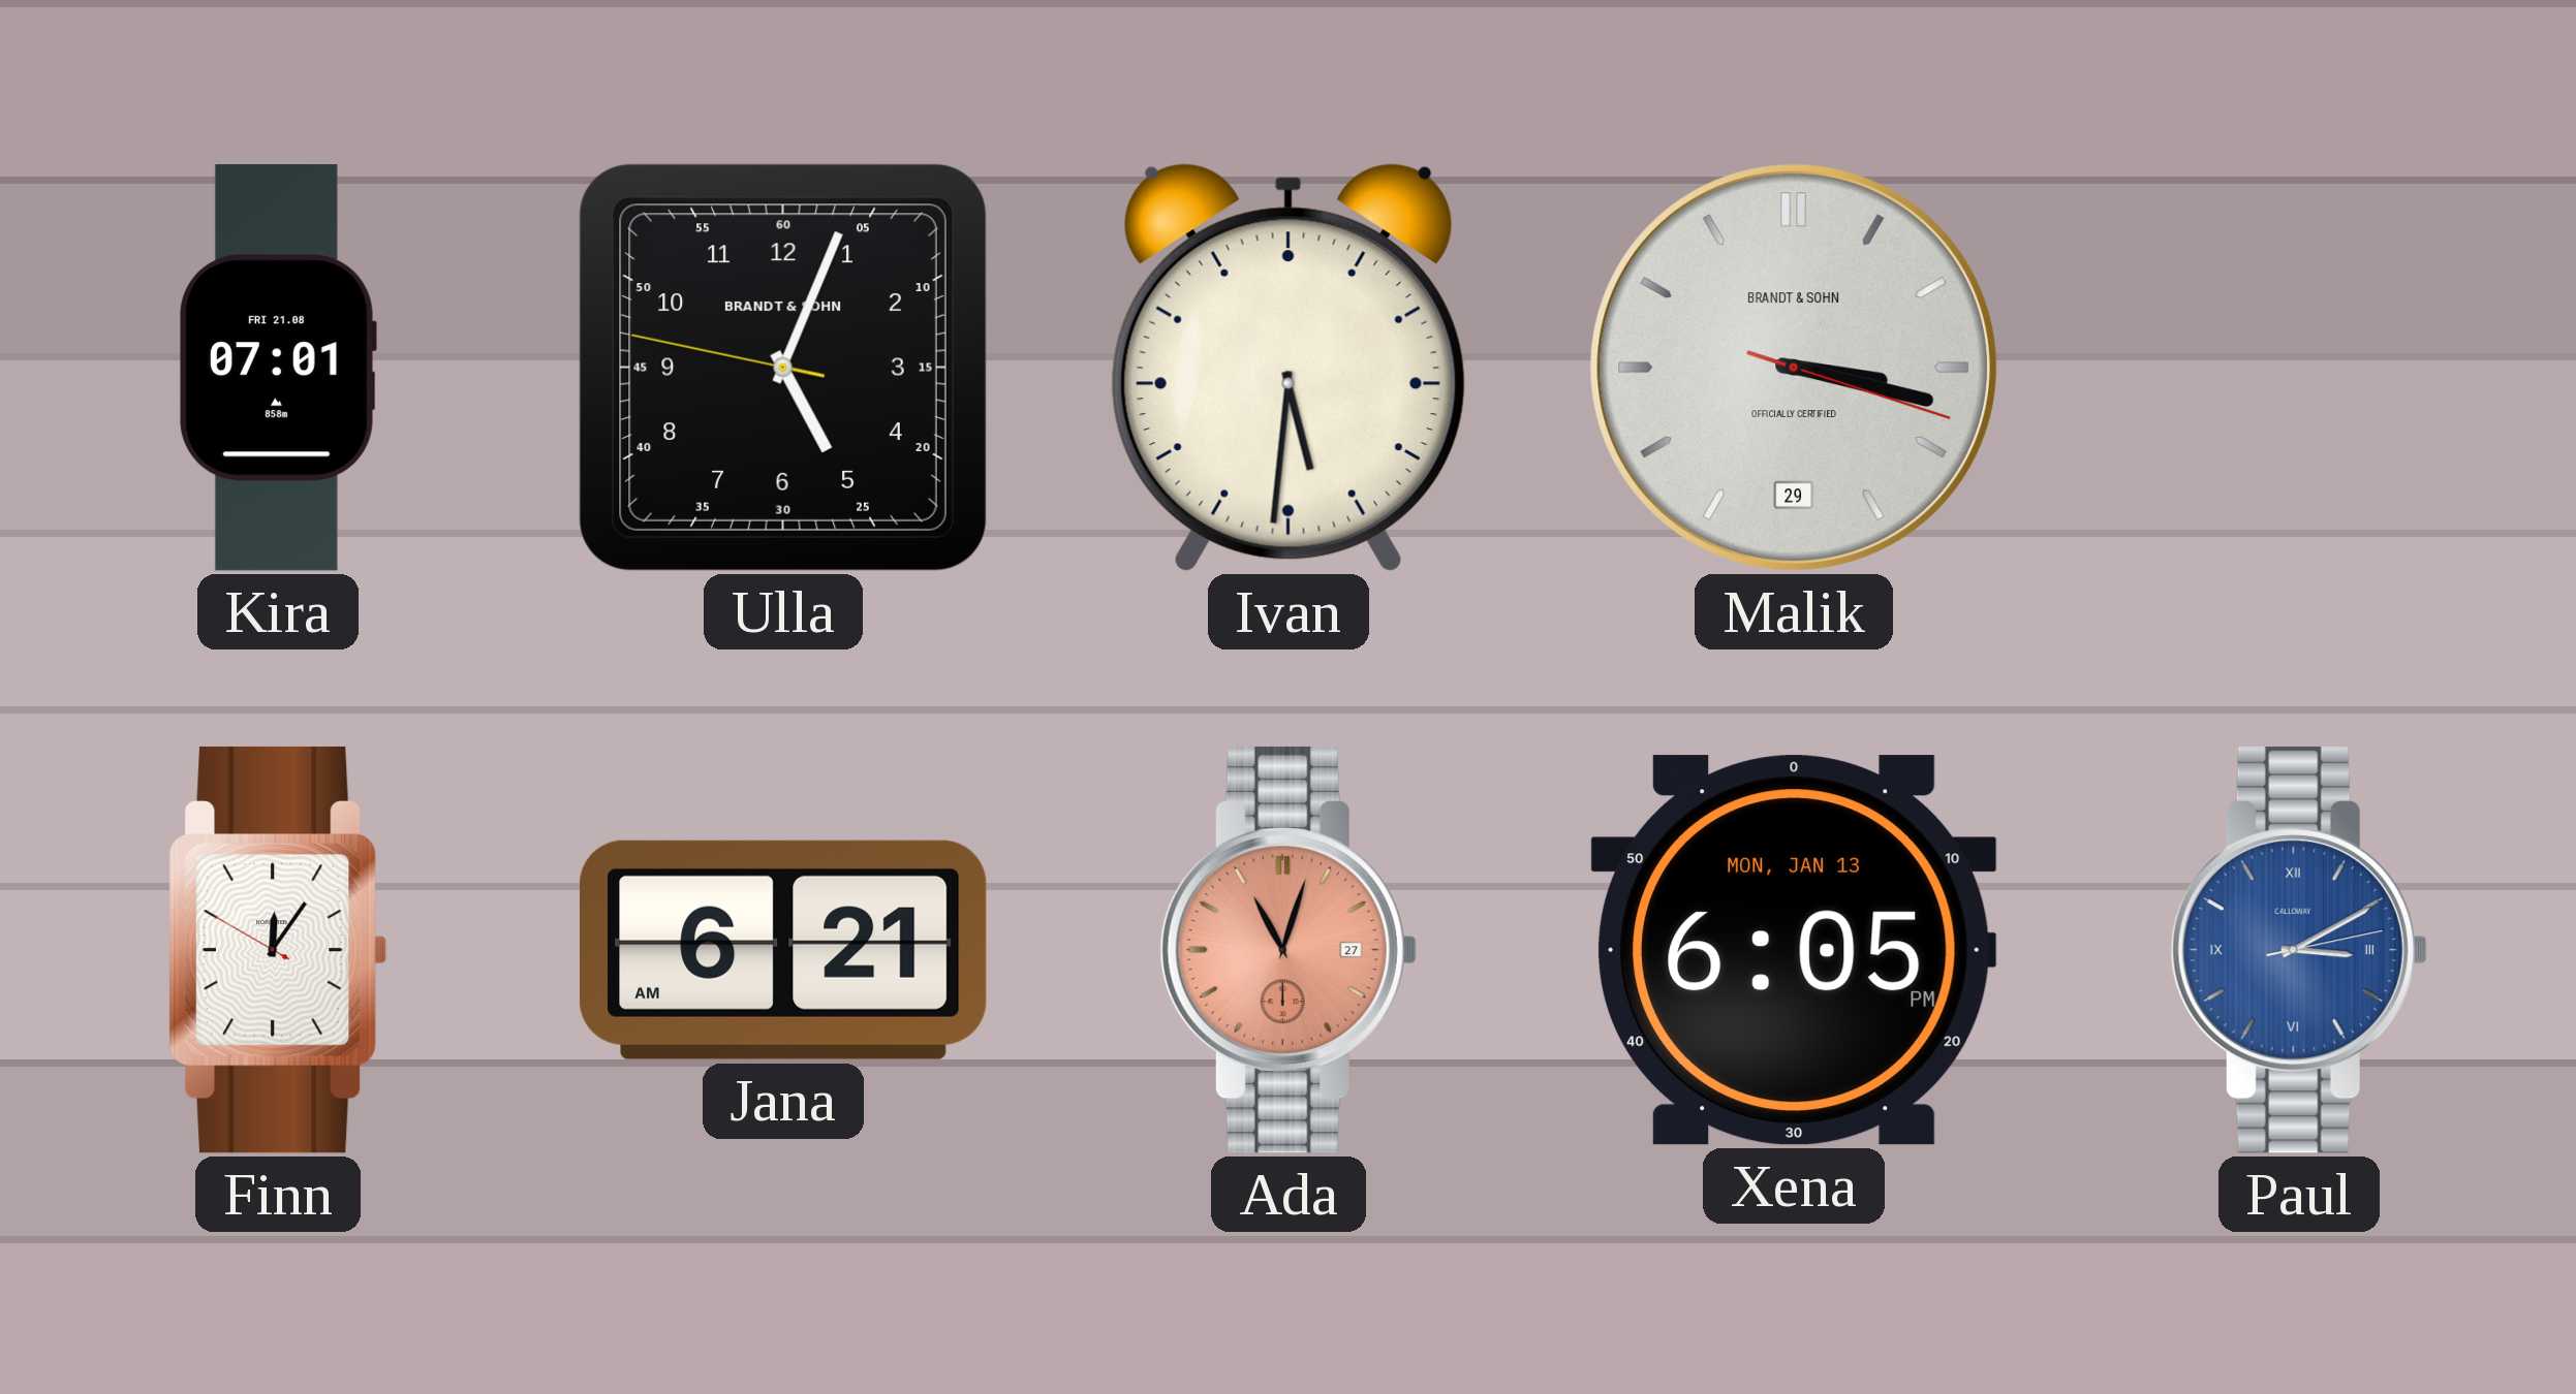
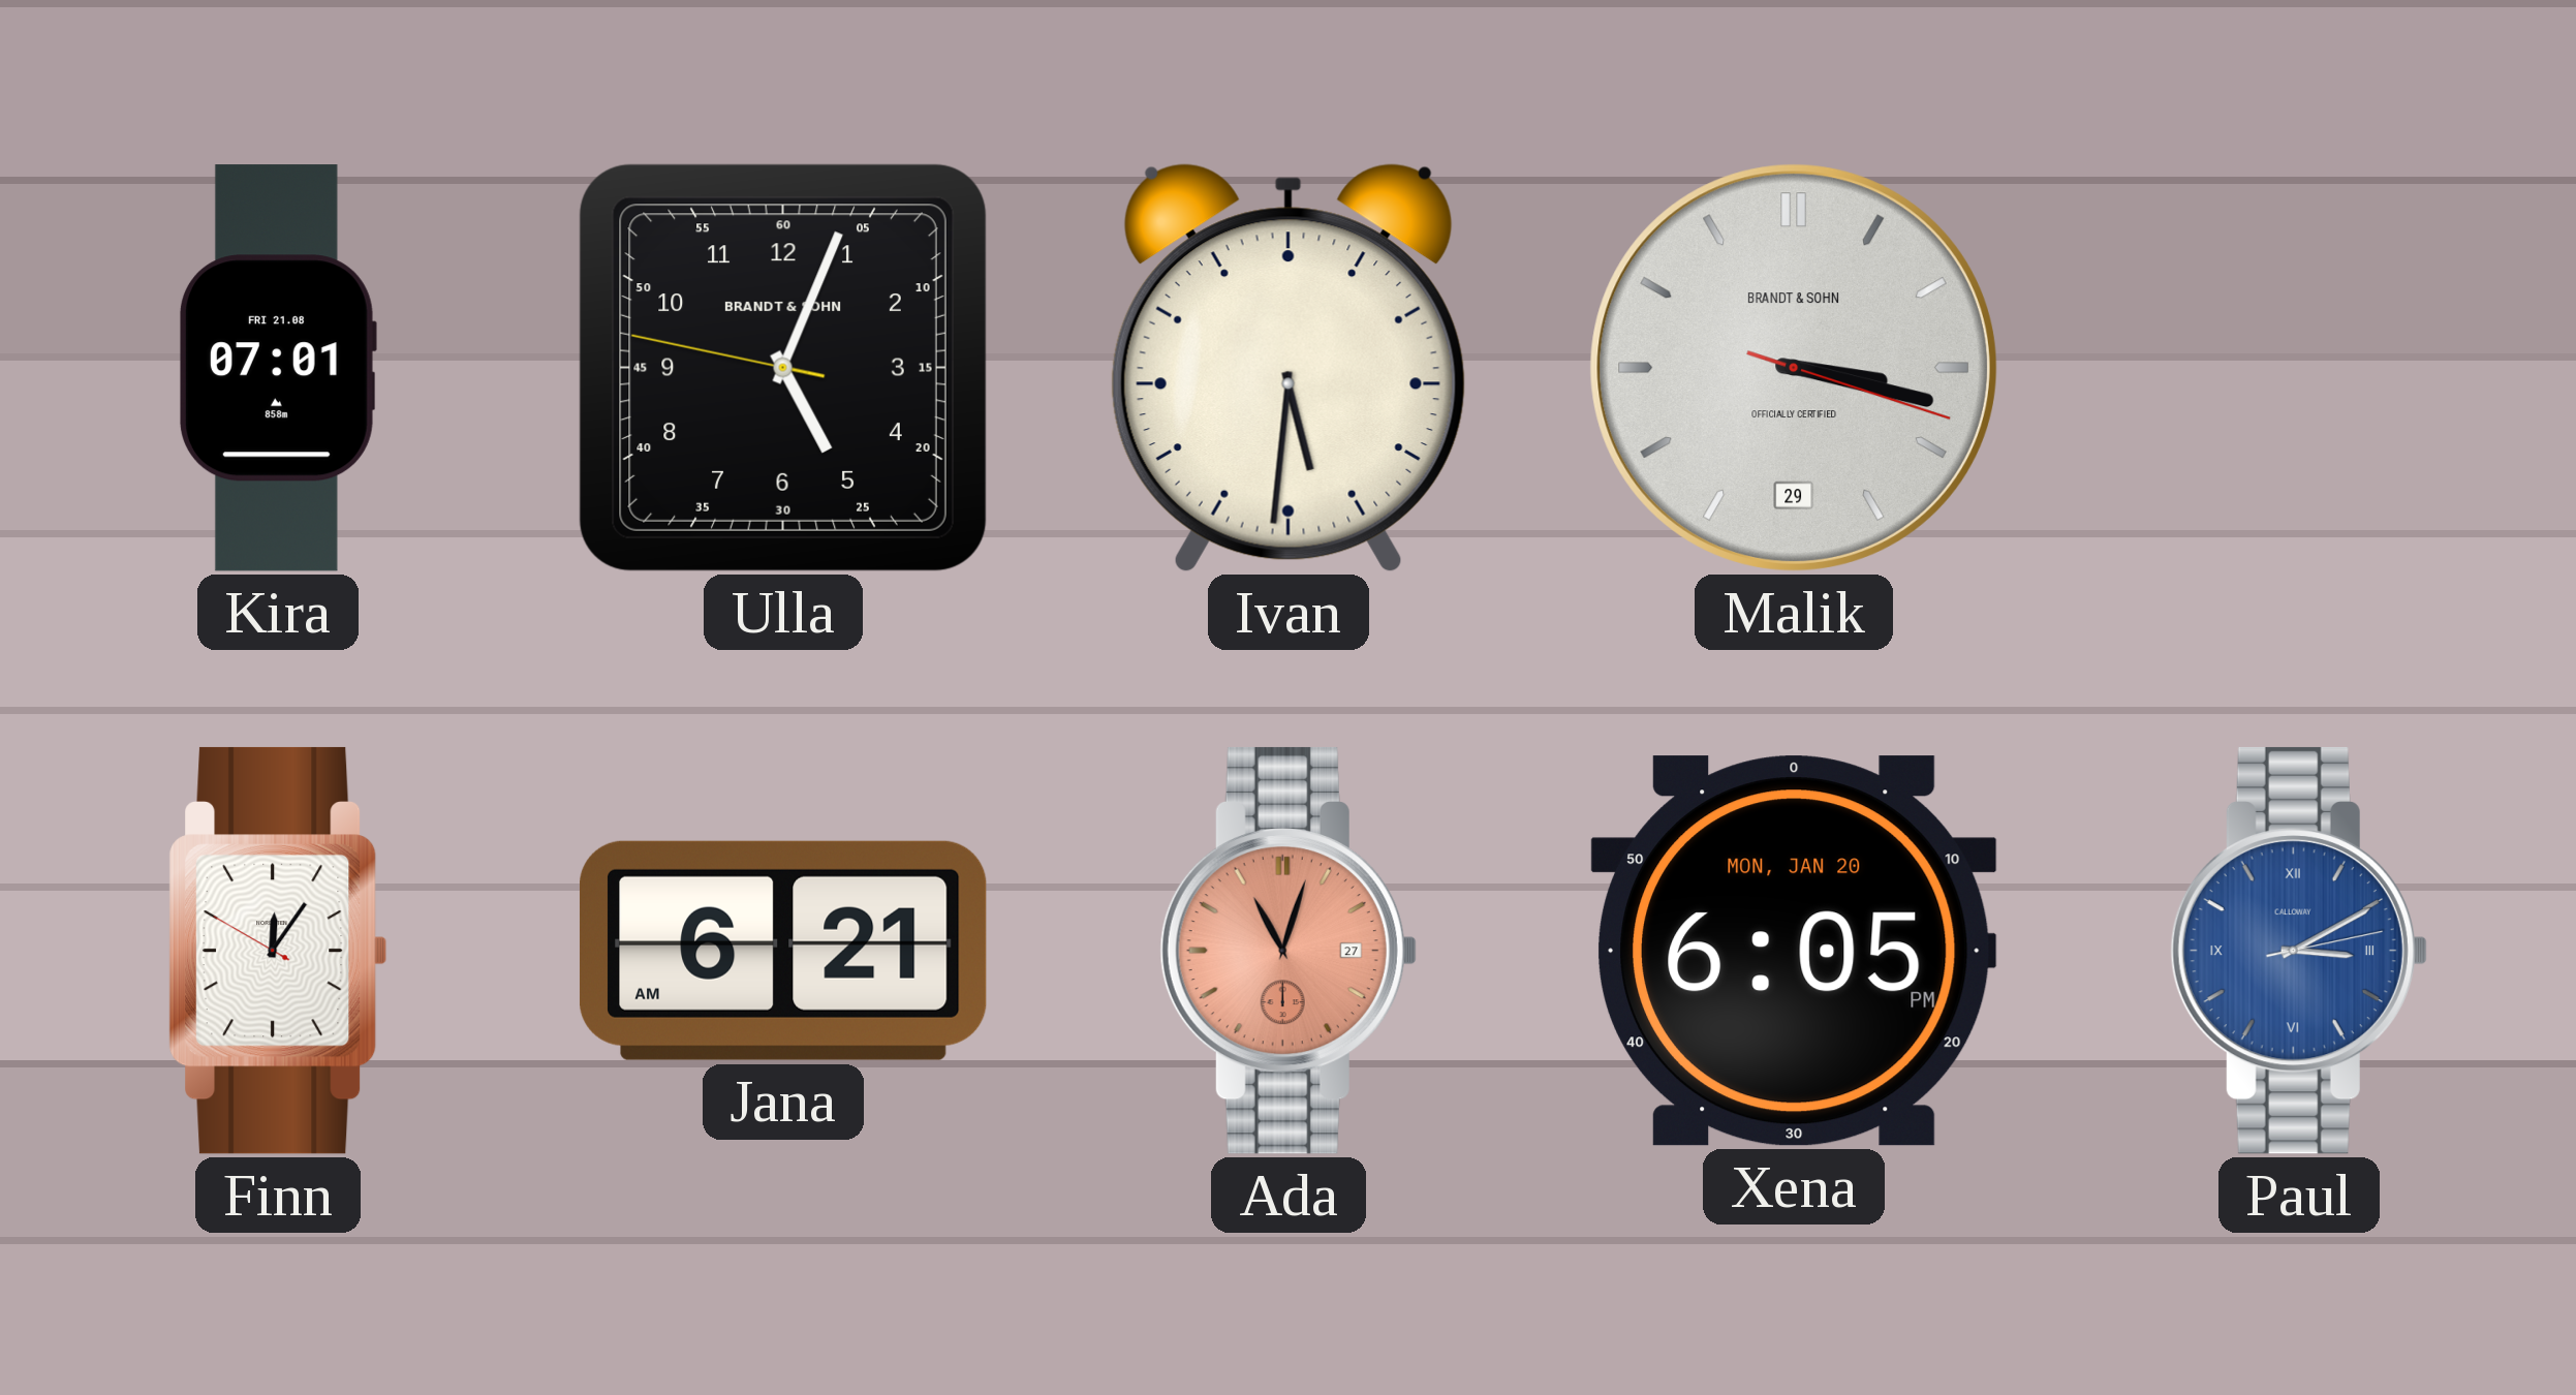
Xena date: MON, JAN 13 -> MON, JAN 20 (1795, 951)
